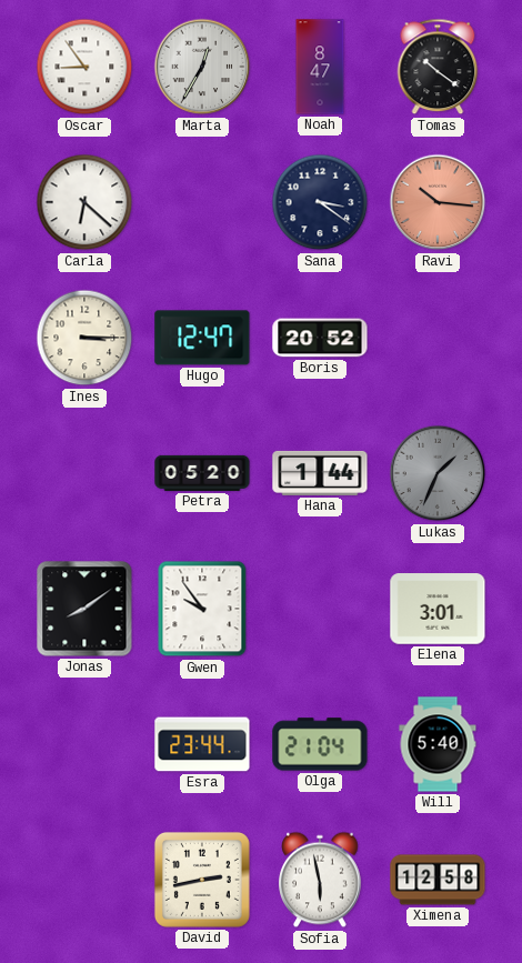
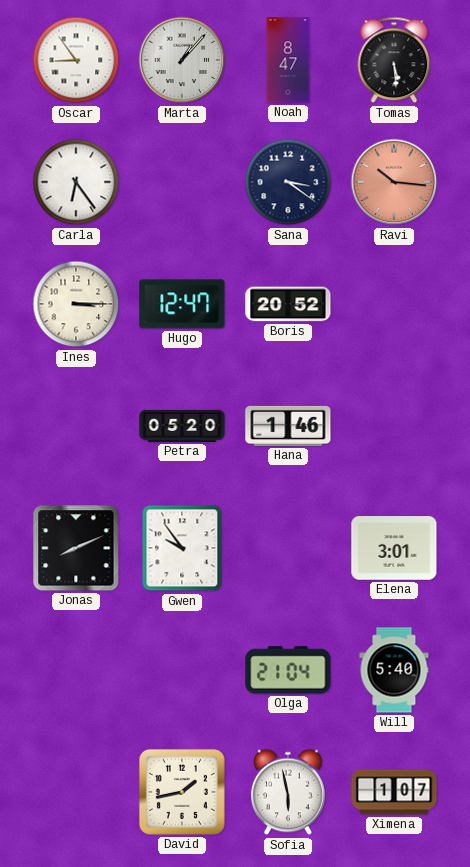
Marta: 12:35 -> 1:07 (182, 60)
Tomas: 10:21 -> 5:29 (394, 60)
Carla: 6:22 -> 6:24 (76, 182)
Hana: 1:44 -> 1:46 (288, 426)
Lukas: 1:34 -> none (438, 473)
Jonas: 8:09 -> 8:11 (76, 548)
Esra: 23:44 -> none (202, 744)
David: 2:43 -> 1:43 (182, 792)
Ximena: 12:58 -> 1:07 (394, 792)
